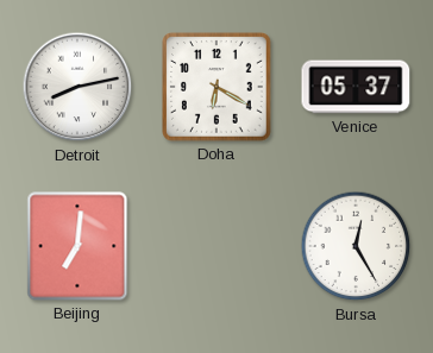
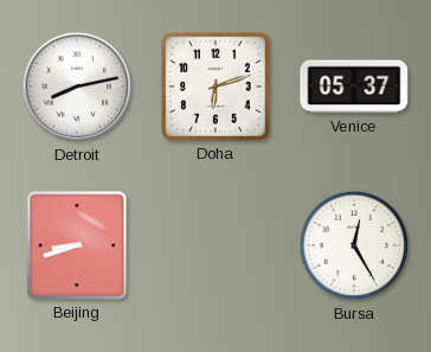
Doha: 6:20 -> 6:12 (215, 87)
Beijing: 7:01 -> 8:42 (77, 245)
